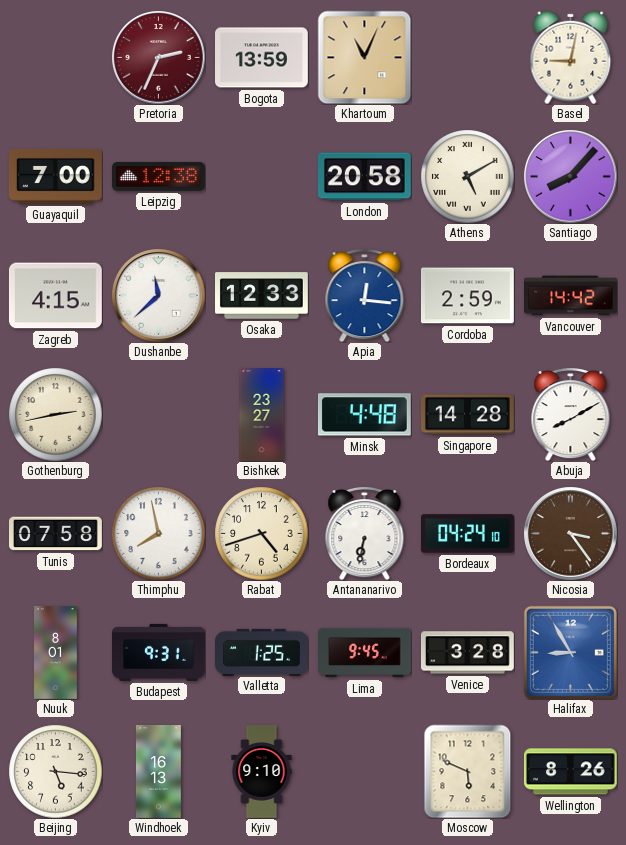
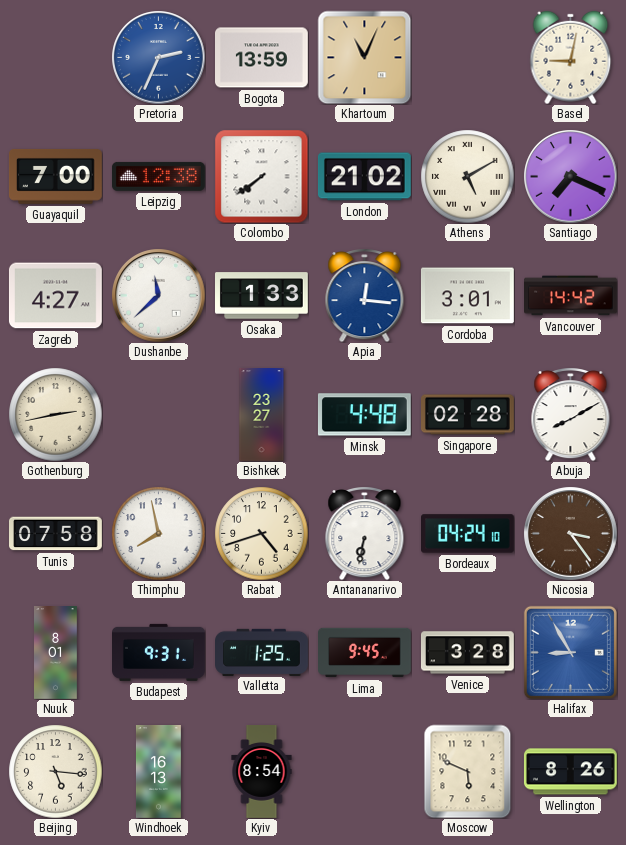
Pretoria dial: burgundy -> blue (158, 57)
Colombo: none -> 7:39 (261, 176)
London: 20:58 -> 21:02 (364, 177)
Santiago: 8:07 -> 7:19 (570, 176)
Zagreb: 4:15 -> 4:27 (55, 296)
Osaka: 12:33 -> 1:33 (262, 296)
Cordoba: 2:59 -> 3:01 (467, 296)
Singapore: 14:28 -> 02:28 (468, 415)
Kyiv: 9:10 -> 8:54 (262, 772)
